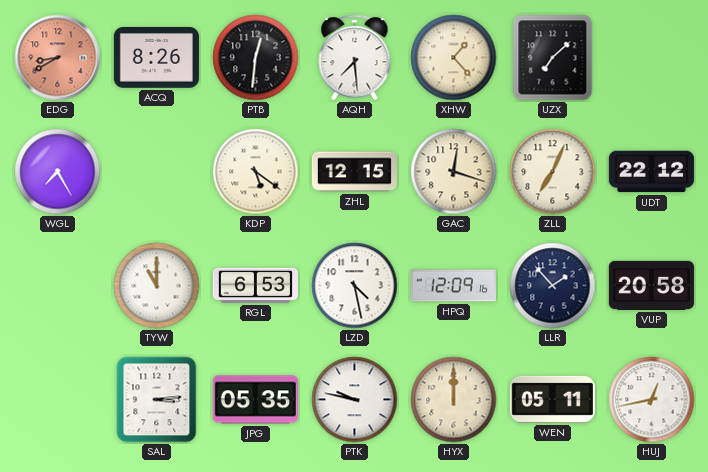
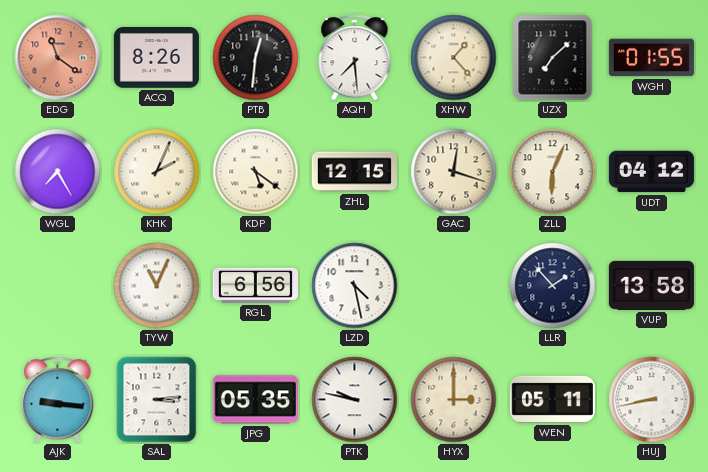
EDG: 8:40 -> 11:21 (58, 58)
WGH: none -> 01:55 (651, 58)
KHK: none -> 2:04 (157, 172)
ZLL: 7:04 -> 6:04 (553, 172)
UDT: 22:12 -> 04:12 (651, 172)
TYW: 11:00 -> 11:04 (157, 286)
RGL: 6:53 -> 6:56 (255, 285)
HPQ: 12:09 -> none (453, 286)
VUP: 20:58 -> 13:58 (651, 285)
AJK: none -> 9:16 (58, 400)
HYX: 12:00 -> 3:00 (454, 400)
HUJ: 12:43 -> 8:43 (652, 400)
